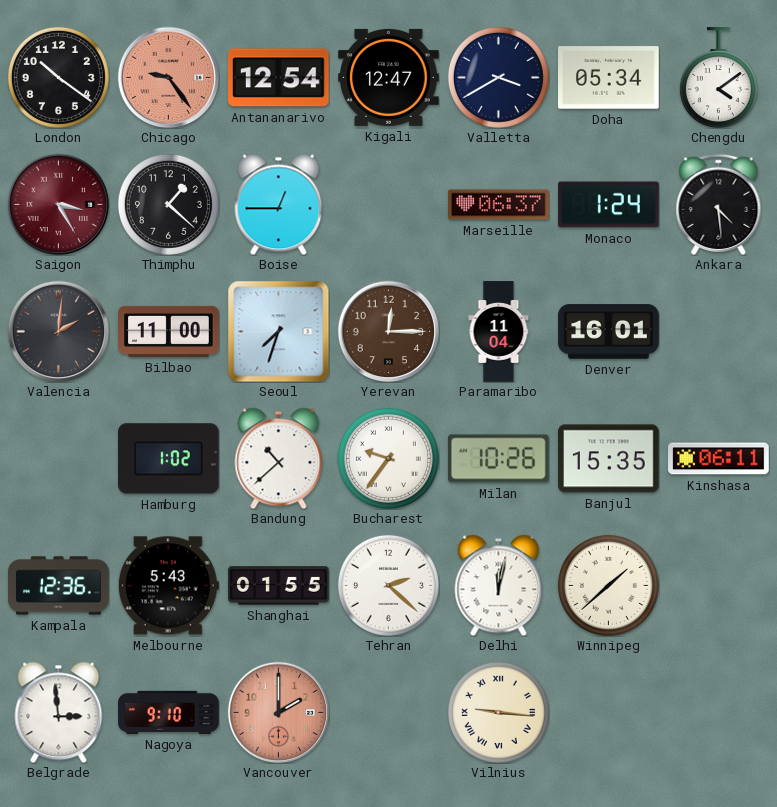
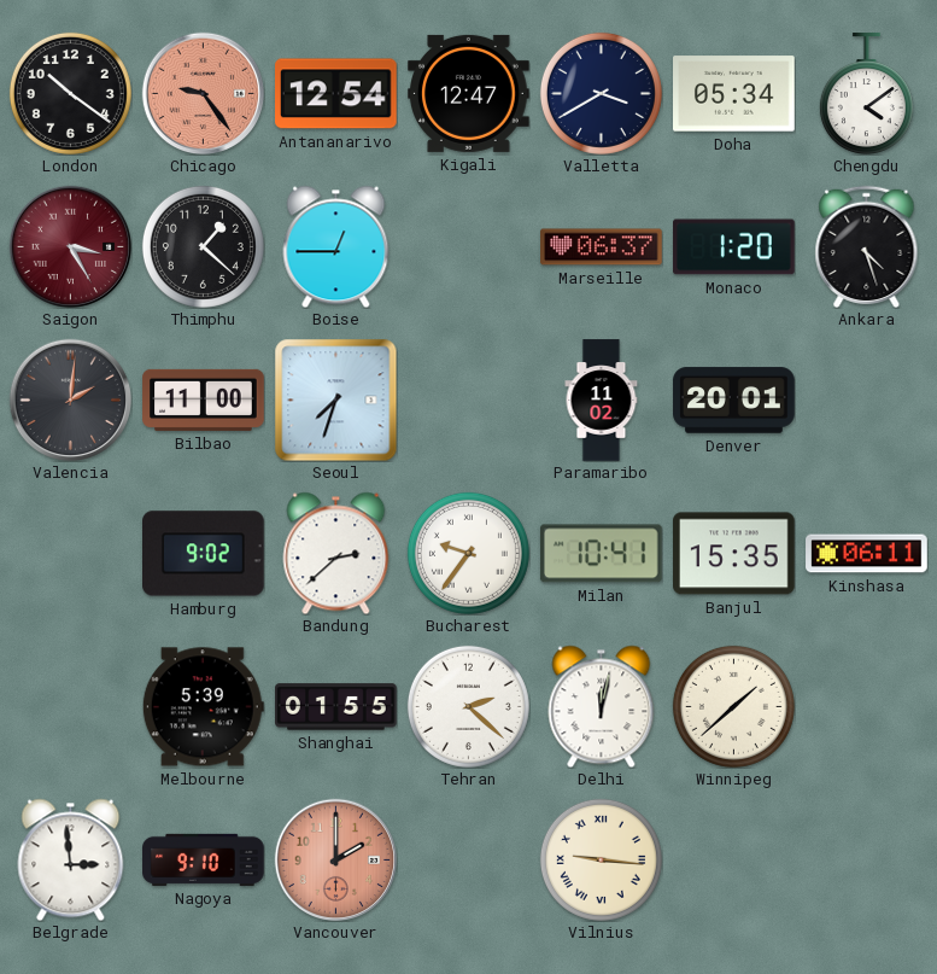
Monaco: 1:24 -> 1:20 (734, 247)
Ankara: 4:29 -> 4:27 (867, 246)
Yerevan: 12:15 -> none (388, 331)
Paramaribo: 11:04 -> 11:02 (602, 401)
Denver: 16:01 -> 20:01 (734, 401)
Hamburg: 1:02 -> 9:02 (204, 554)
Bandung: 10:38 -> 2:38 (336, 553)
Milan: 10:26 -> 10:41 (601, 554)
Kampala: 12:36 -> none (59, 586)
Melbourne: 5:43 -> 5:39 (203, 707)
